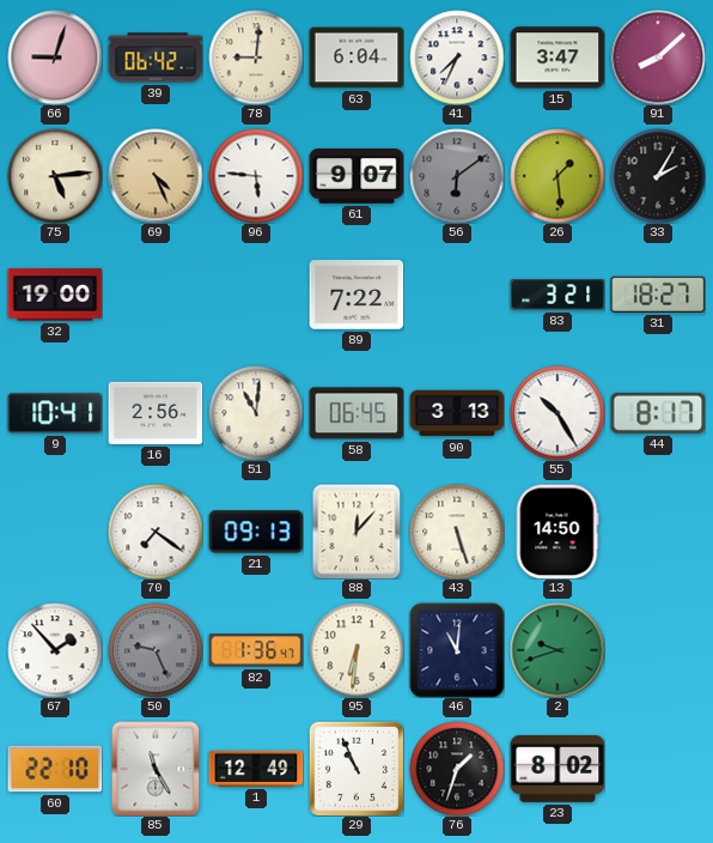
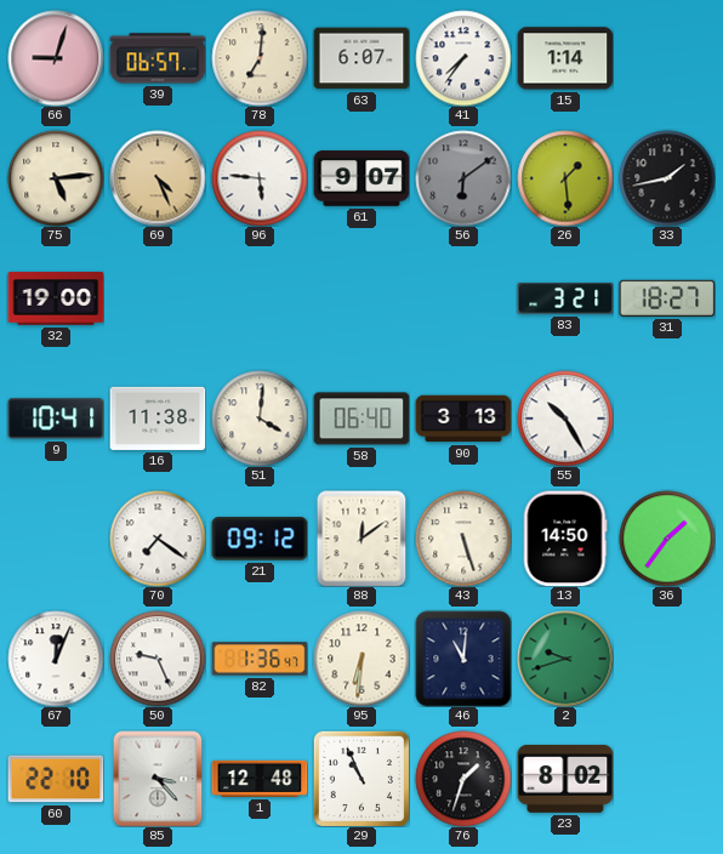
39: 06:42 -> 06:57 (158, 58)
78: 9:01 -> 7:01 (260, 58)
63: 6:04 -> 6:07 (362, 58)
41: 7:34 -> 7:36 (463, 58)
15: 3:47 -> 1:14 (565, 58)
91: 8:08 -> none (658, 57)
33: 2:05 -> 1:43 (667, 178)
89: 7:22 -> none (356, 295)
16: 2:56 -> 11:38 (158, 419)
51: 11:01 -> 4:01 (260, 419)
58: 06:45 -> 06:40 (362, 419)
44: 8:17 -> none (658, 413)
21: 09:13 -> 09:12 (260, 539)
88: 12:07 -> 12:09 (362, 539)
36: none -> 1:36 (667, 539)
67: 1:53 -> 12:04 (56, 659)
50 dial: grey -> white (158, 659)
85: 11:25 -> 3:23 (158, 779)
1: 12:49 -> 12:48 (260, 779)
